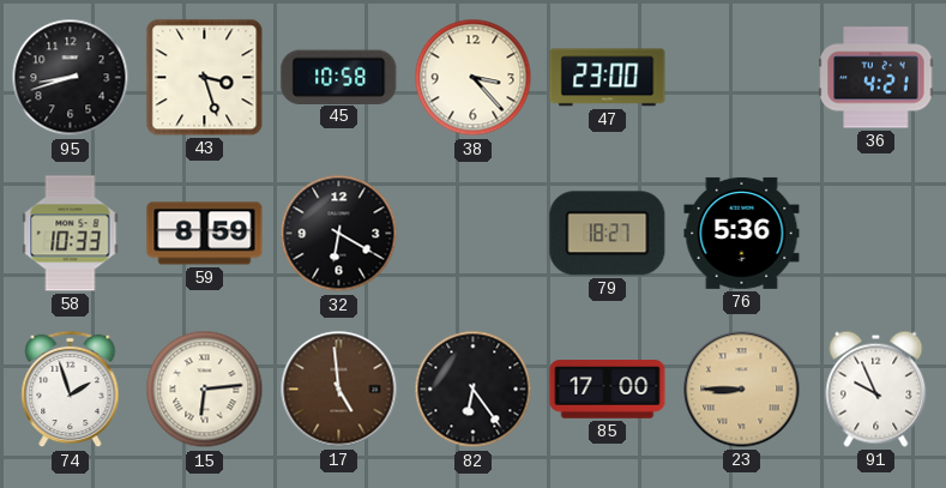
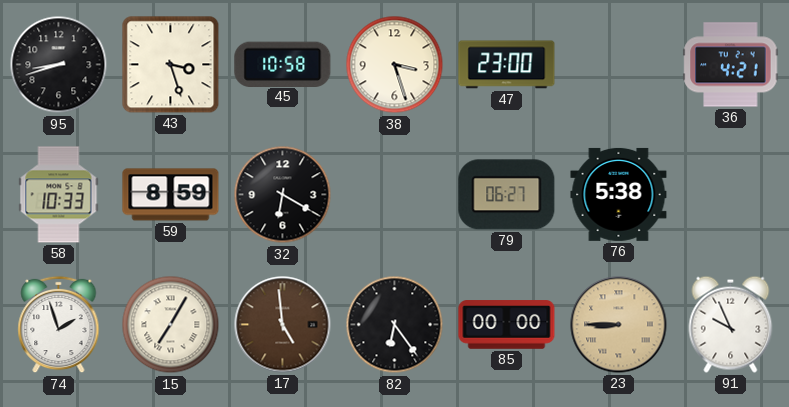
38: 3:23 -> 3:27 (395, 65)
79: 18:27 -> 06:27 (507, 195)
76: 5:36 -> 5:38 (619, 194)
15: 6:14 -> 7:05 (171, 325)
85: 17:00 -> 00:00 (507, 325)
